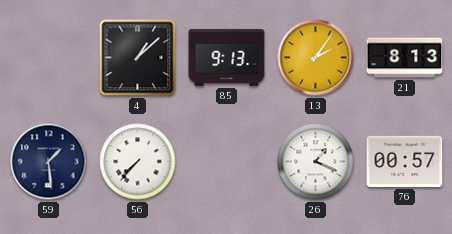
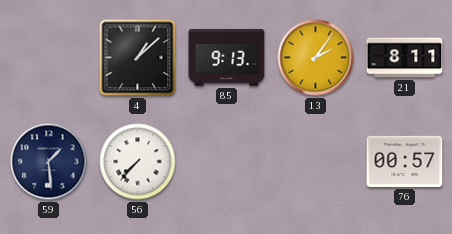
21: 8:13 -> 8:11 (405, 58)
26: 1:19 -> none (316, 162)
